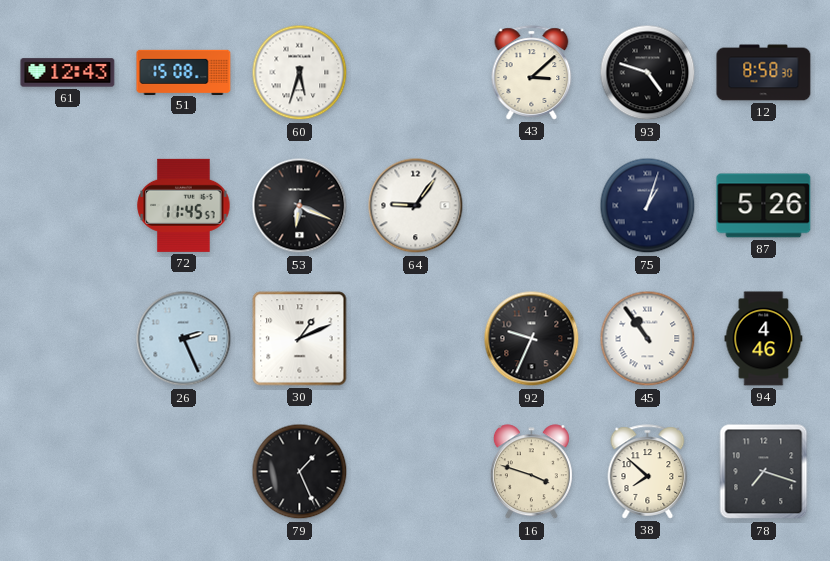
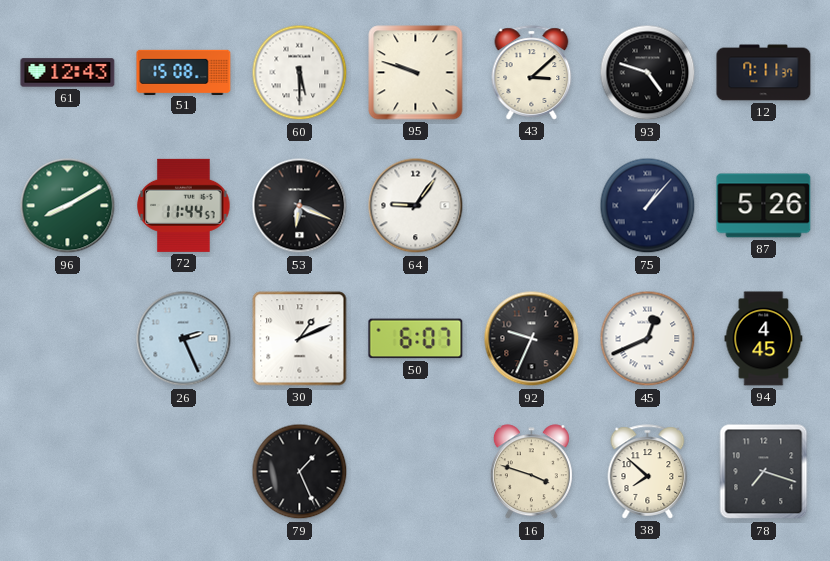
60: 5:33 -> 5:30 (300, 73)
95: none -> 9:48 (416, 73)
12: 8:58 -> 7:11 (764, 73)
96: none -> 8:10 (68, 206)
72: 11:45 -> 11:44 (184, 205)
75: 1:03 -> 1:07 (648, 206)
50: none -> 6:07 (416, 339)
45: 10:54 -> 12:41 (648, 339)
94: 4:46 -> 4:45 (764, 339)
